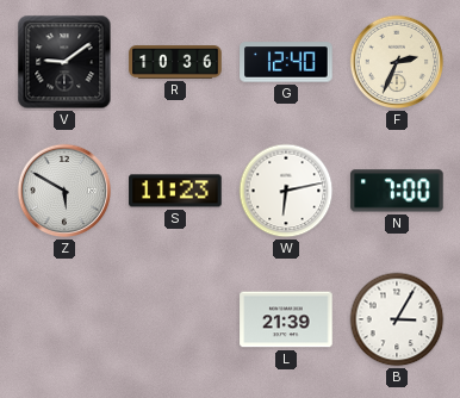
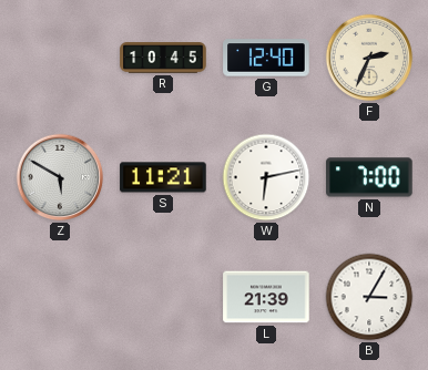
V: 9:09 -> none (64, 62)
R: 10:36 -> 10:45 (163, 58)
S: 11:23 -> 11:21 (163, 177)
